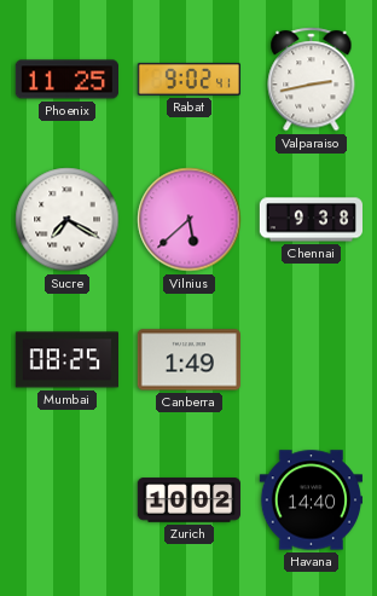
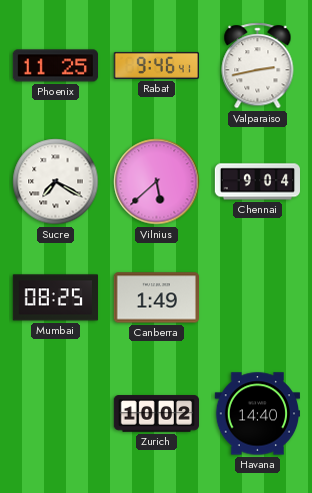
Rabat: 9:02 -> 9:46 (156, 65)
Chennai: 9:38 -> 9:04 (257, 182)
